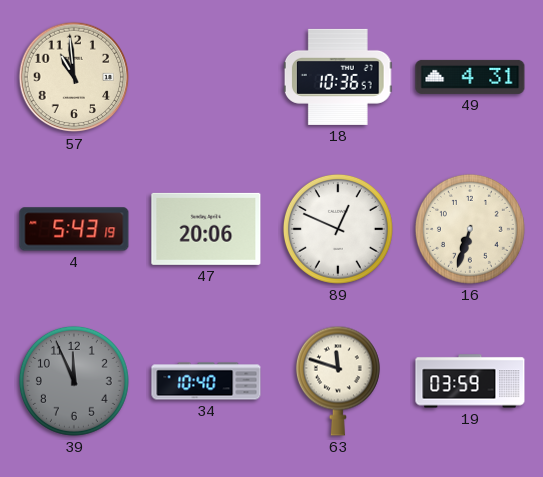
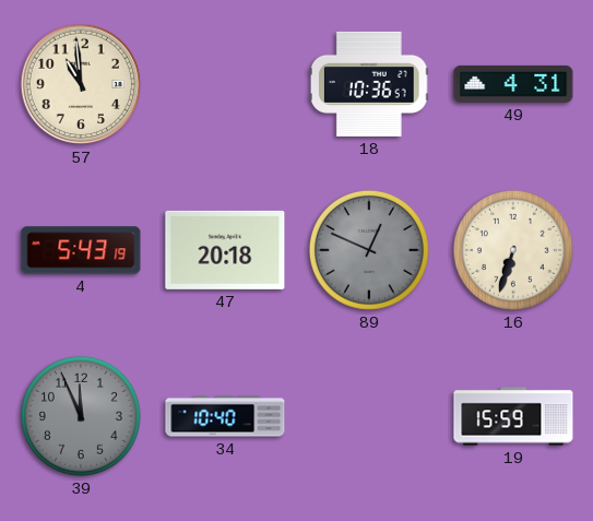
47: 20:06 -> 20:18 (225, 250)
89 dial: white -> grey (369, 250)
63: 11:48 -> none (338, 381)
19: 03:59 -> 15:59 (513, 416)
